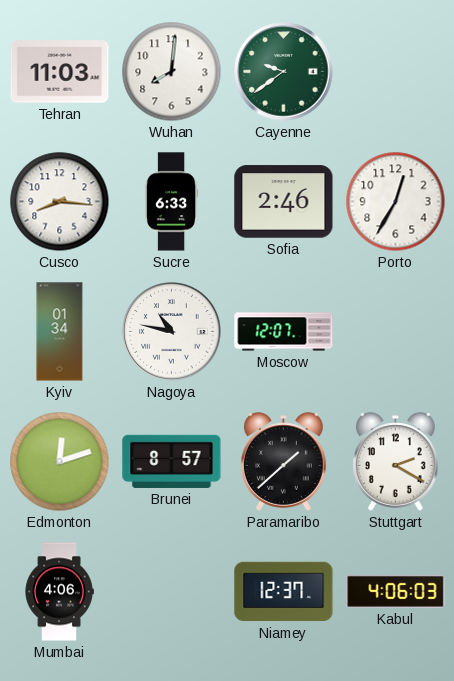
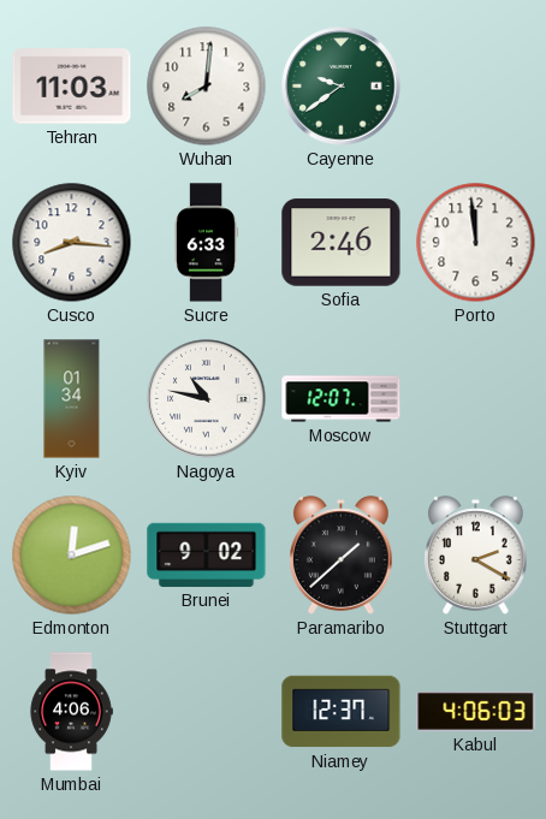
Porto: 12:35 -> 11:59 (476, 243)
Brunei: 8:57 -> 9:02 (207, 554)
